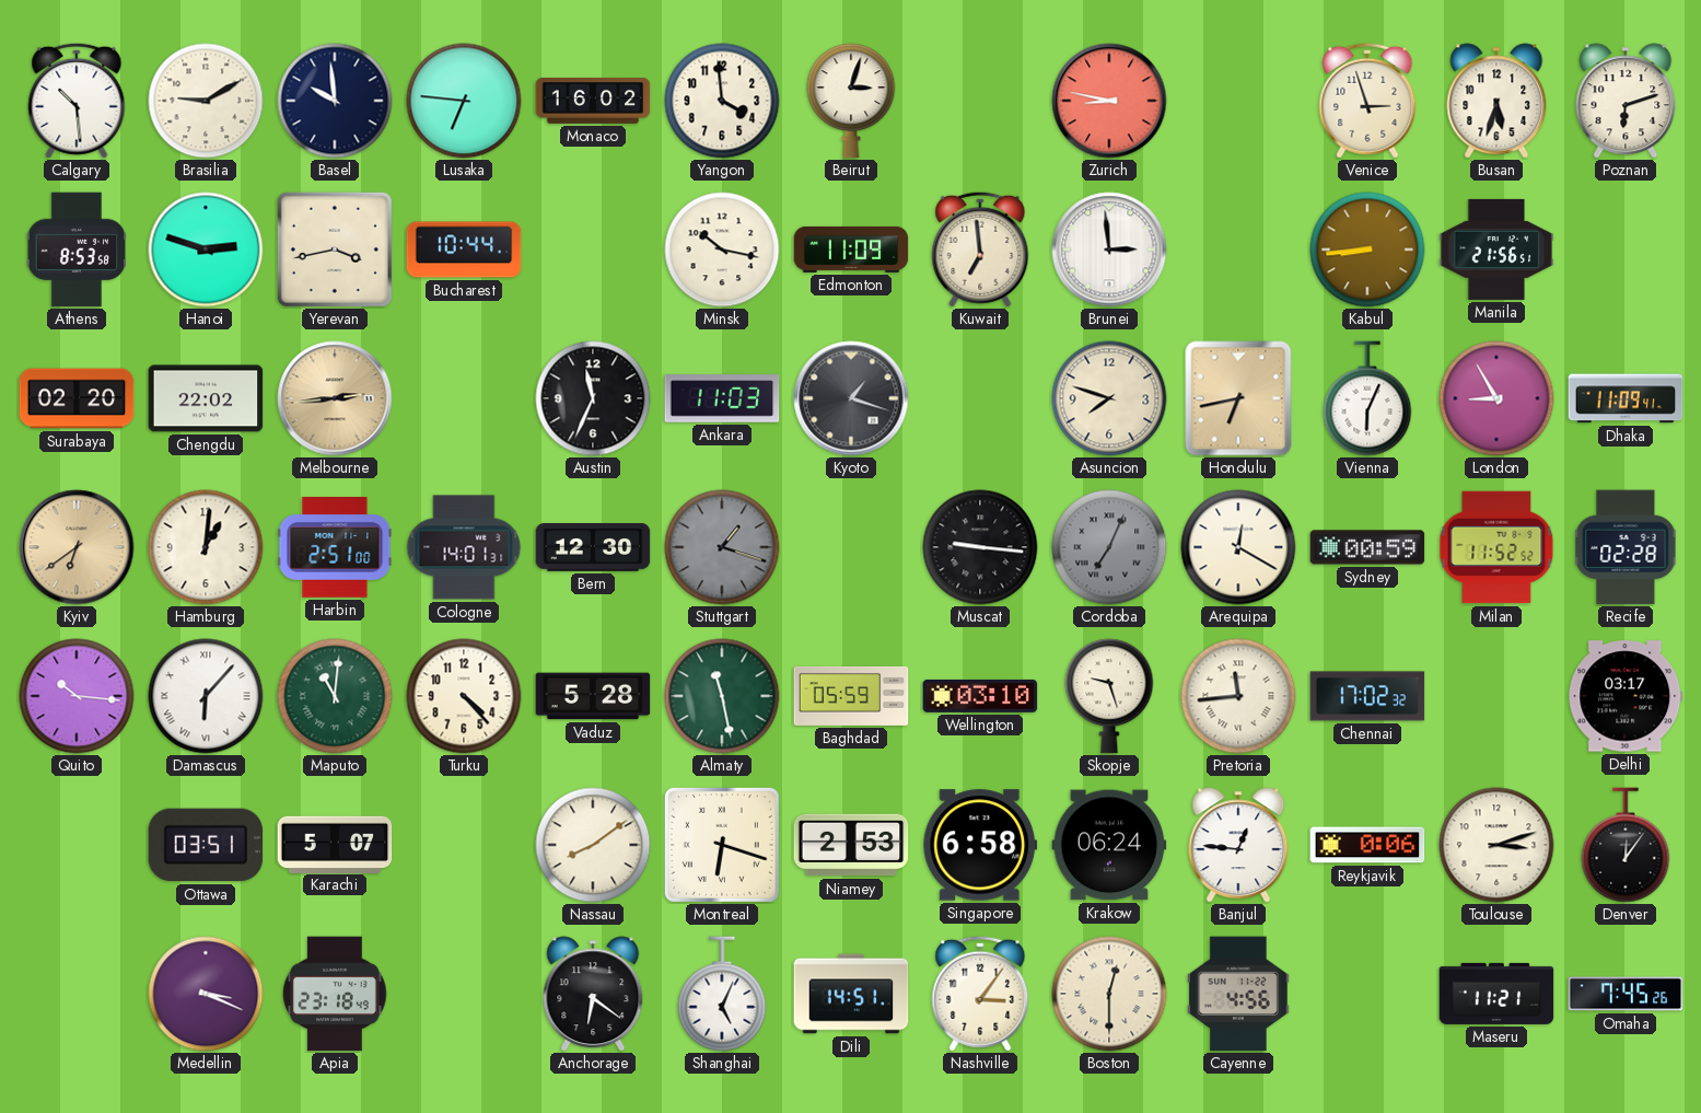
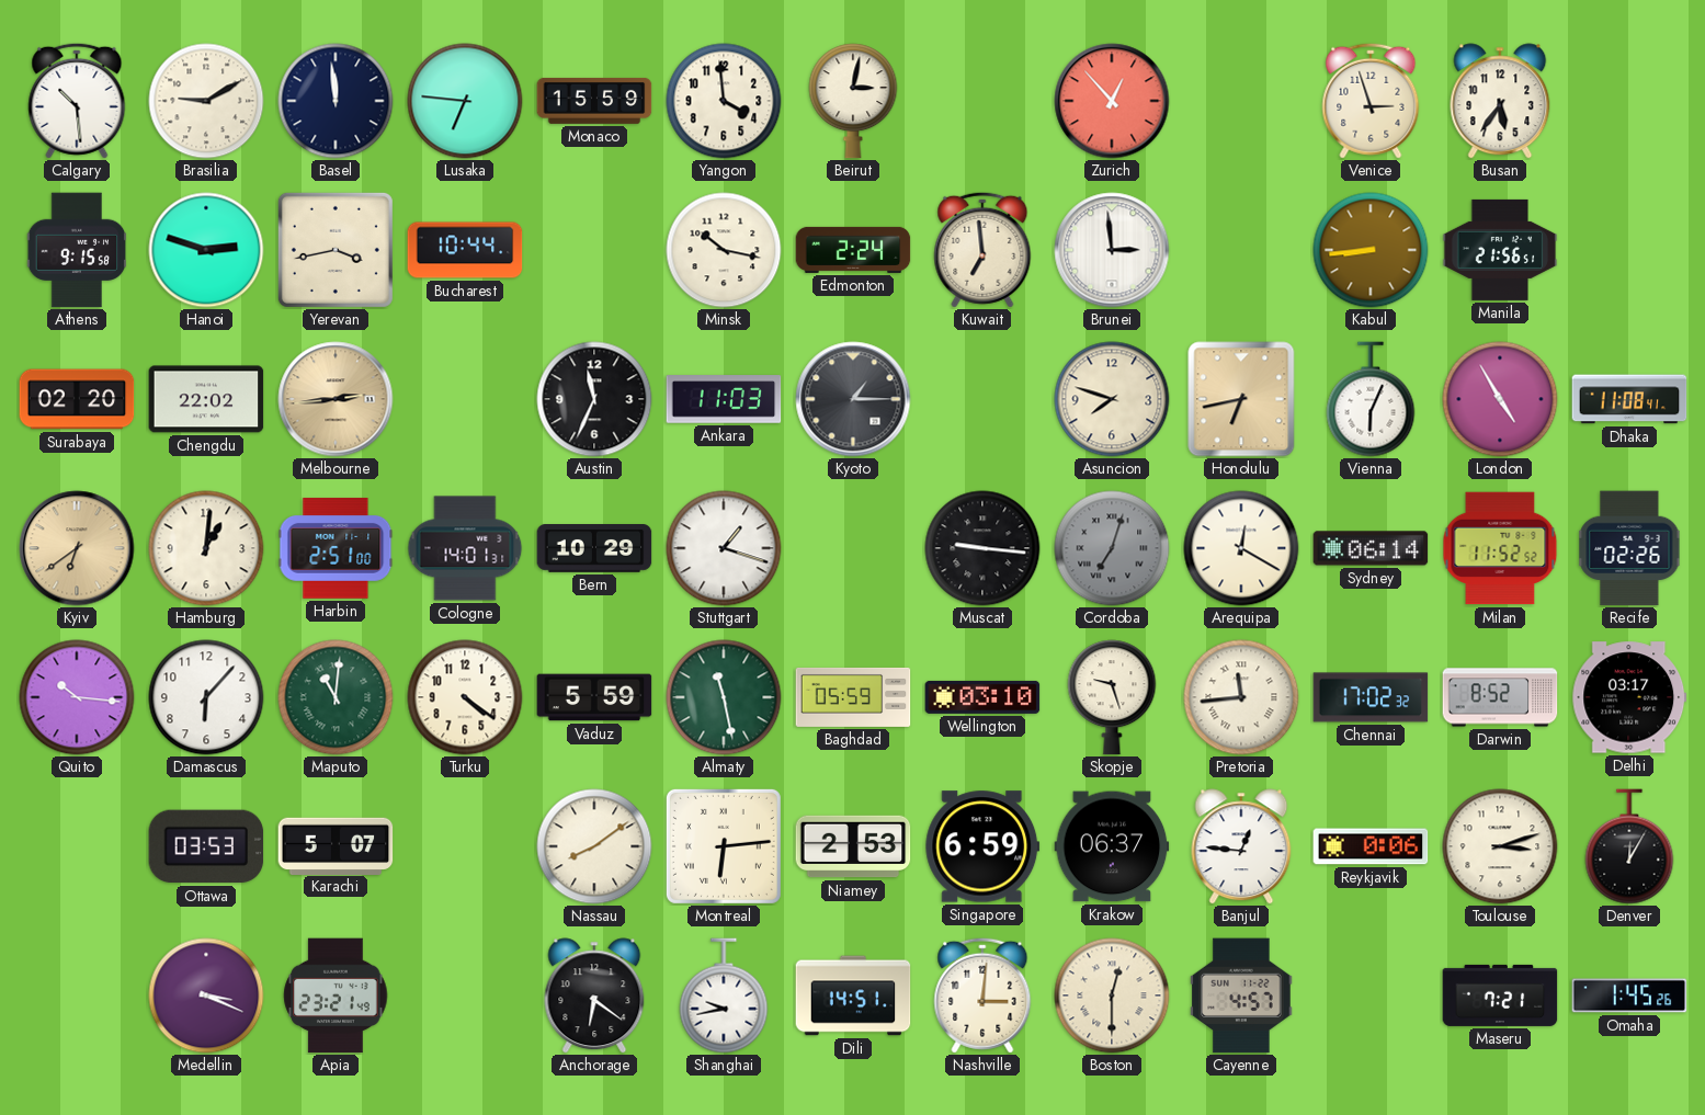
Basel: 9:59 -> 11:59 (336, 101)
Monaco: 16:02 -> 15:59 (594, 101)
Beirut: 3:03 -> 3:02 (853, 101)
Zurich: 8:47 -> 12:53 (1112, 101)
Busan: 5:33 -> 5:36 (1500, 101)
Poznan: 6:12 -> none (1626, 101)
Athens: 8:53 -> 9:15 (77, 250)
Edmonton: 11:09 -> 2:24 (853, 250)
Kyoto: 1:18 -> 1:15 (853, 399)
London: 8:55 -> 4:55 (1500, 399)
Dhaka: 11:09 -> 11:08 (1629, 399)
Bern: 12:30 -> 10:29 (594, 549)
Stuttgart dial: grey -> white (724, 548)
Cordoba: 7:04 -> 7:03 (1112, 548)
Sydney: 00:59 -> 06:14 (1371, 548)
Recife: 02:28 -> 02:26 (1629, 548)
Damascus numerals: Roman -> Arabic (206, 697)
Turku: 4:23 -> 4:21 (465, 697)
Vaduz: 5:28 -> 5:59 (594, 697)
Darwin: none -> 8:52 (1500, 697)
Ottawa: 03:51 -> 03:53 (206, 846)
Montreal: 6:18 -> 6:14 (724, 846)
Singapore: 6:58 -> 6:59 (982, 846)
Krakow: 06:24 -> 06:37 (1112, 846)
Denver: 12:06 -> 12:05 (1629, 846)
Apia: 23:18 -> 23:21 (336, 995)
Shanghai: 5:04 -> 9:43 (724, 995)
Nashville: 3:06 -> 3:01 (982, 995)
Cayenne: 4:56 -> 4:57 (1241, 995)
Maseru: 11:21 -> 7:21 (1500, 995)
Omaha: 7:45 -> 1:45 (1629, 995)
